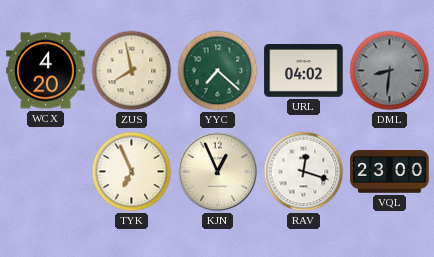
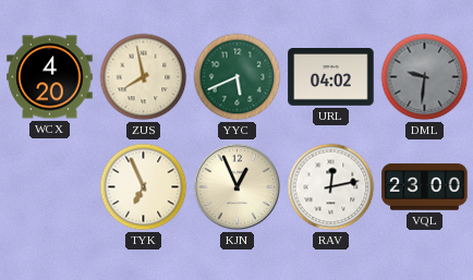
YYC: 7:22 -> 5:41 (238, 77)
DML: 8:31 -> 9:31 (425, 77)
RAV: 12:18 -> 12:13 (331, 187)
